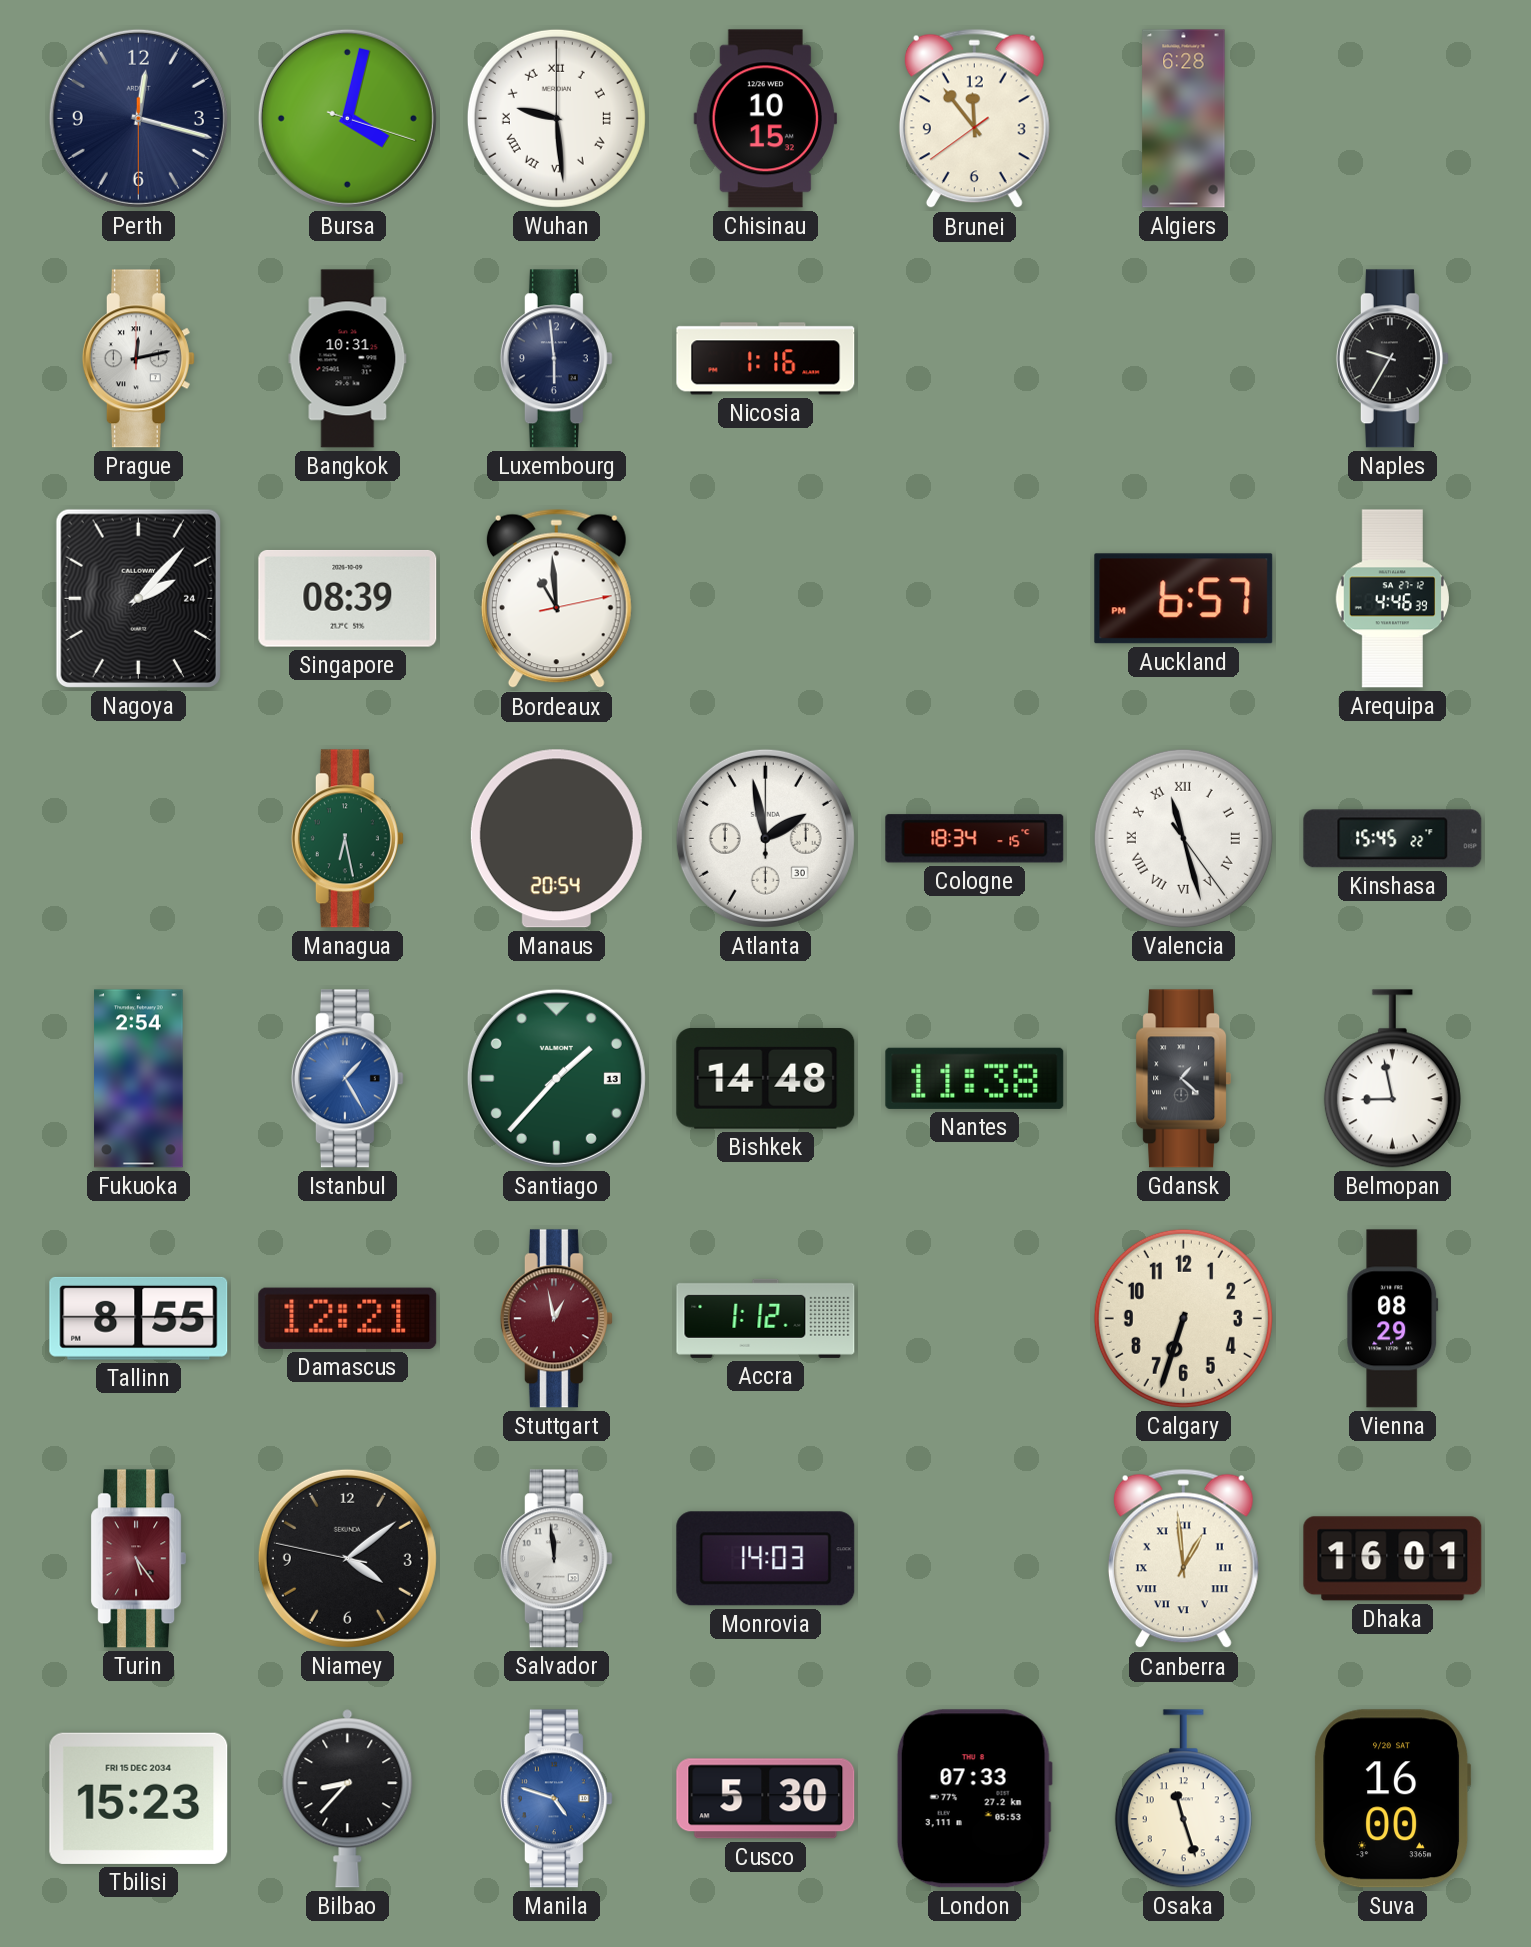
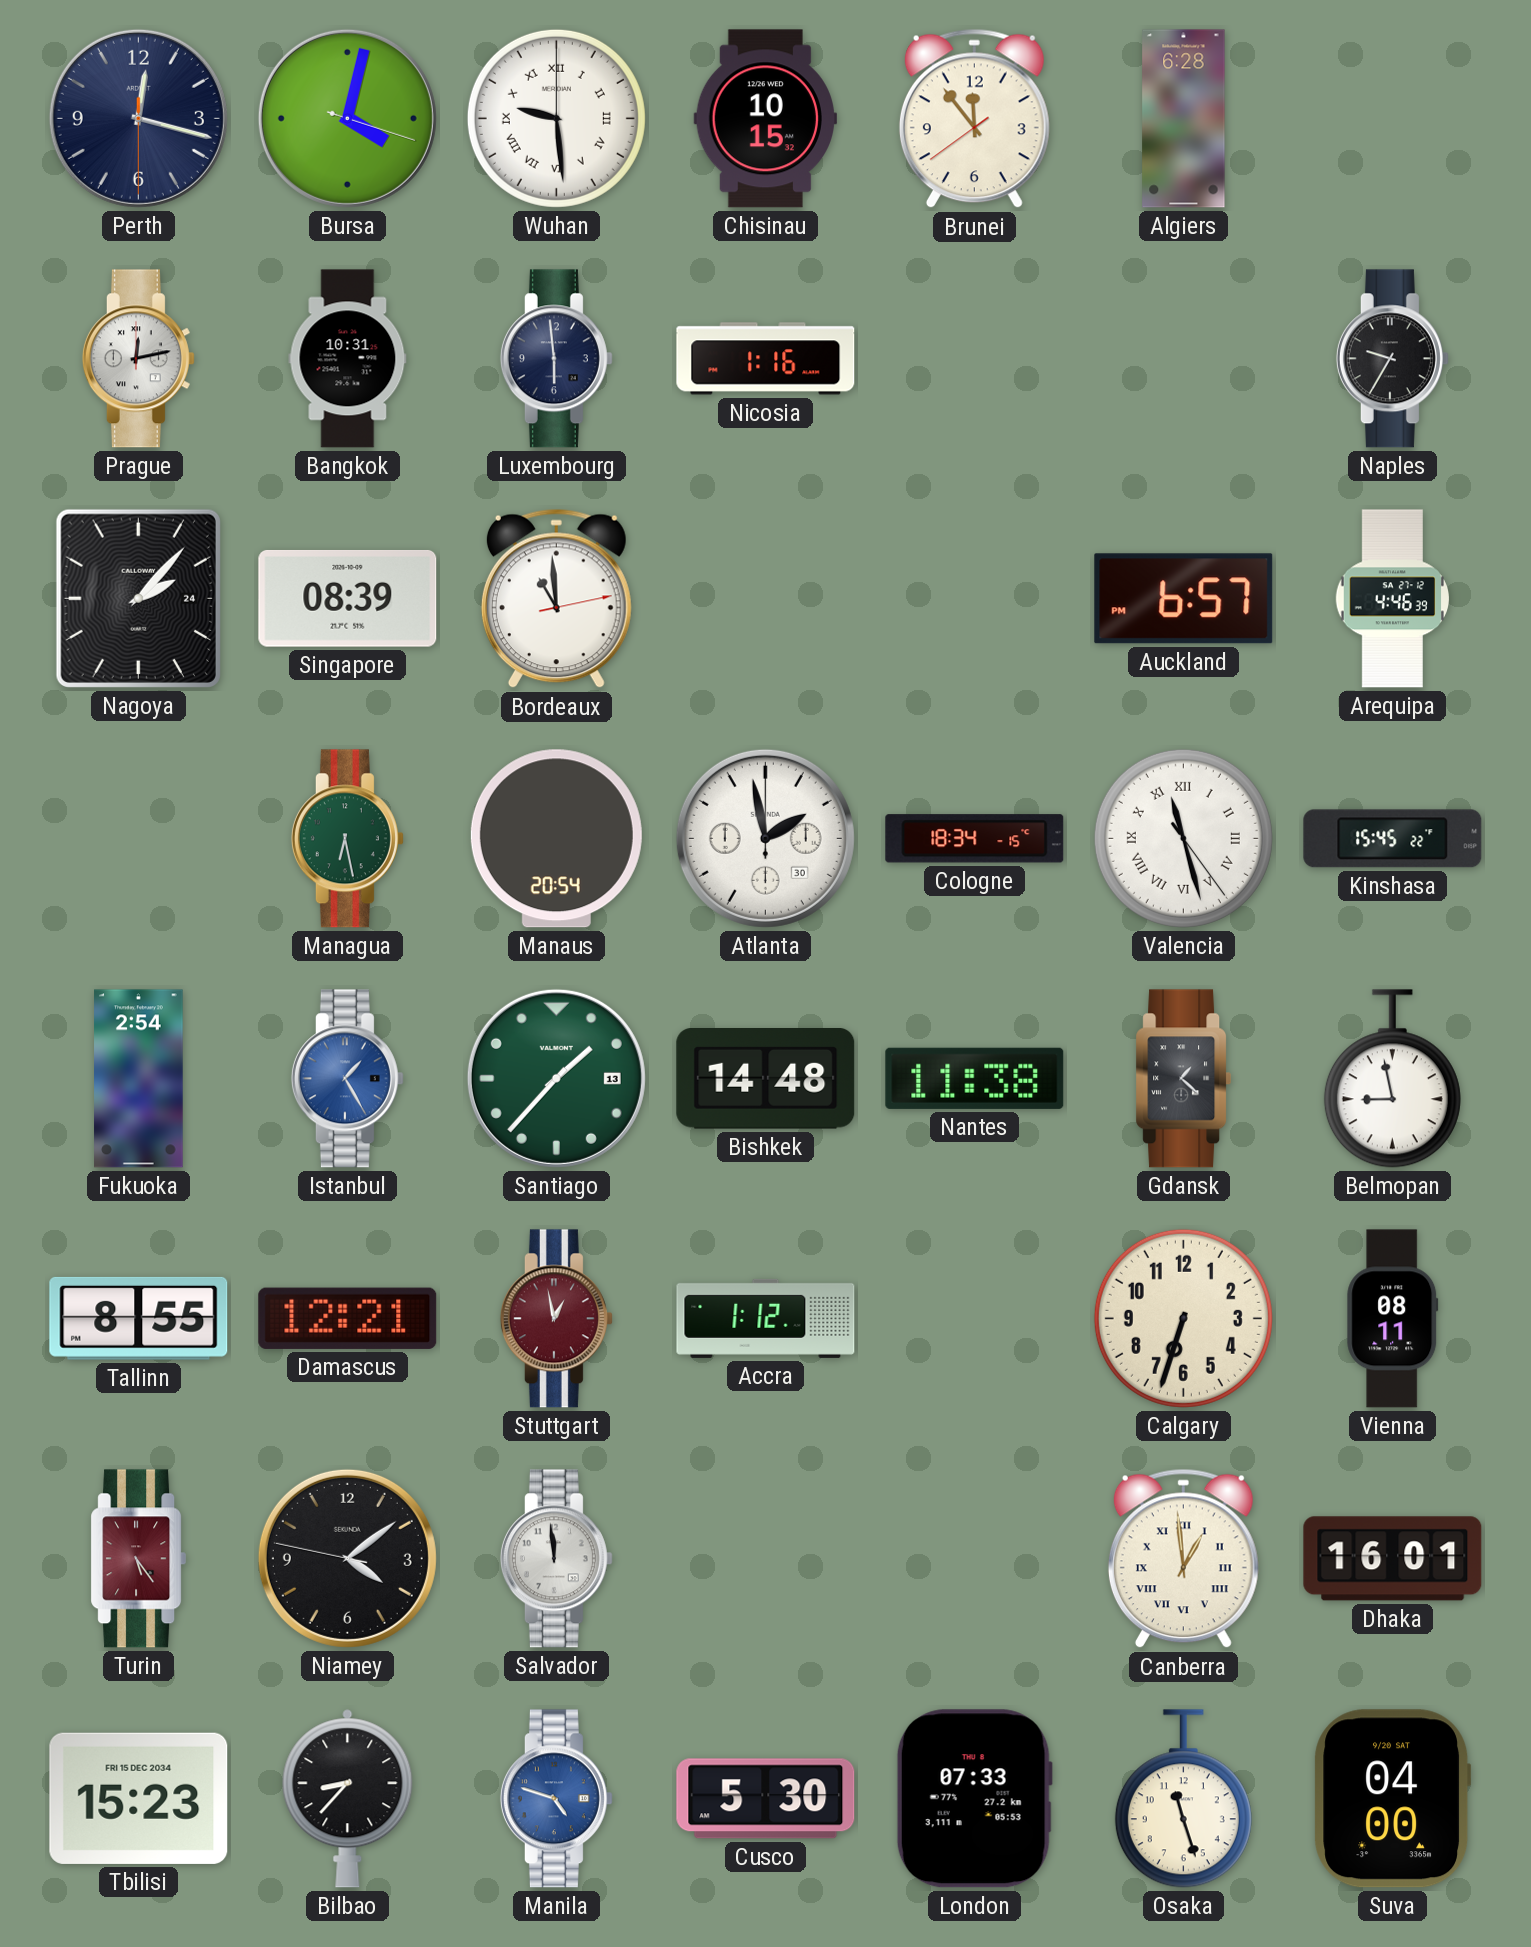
Vienna: 08:29 -> 08:11 (1393, 1319)
Monrovia: 14:03 -> none (766, 1559)
Suva: 16:00 -> 04:00 (1393, 1799)
